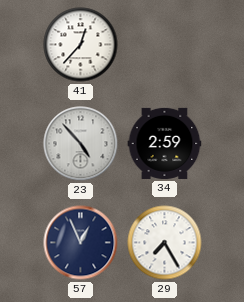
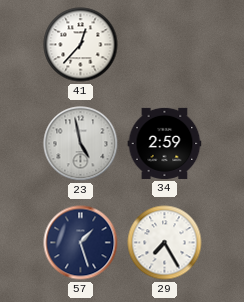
23: 4:53 -> 4:58 (81, 144)
57: 12:56 -> 1:27 (81, 243)
